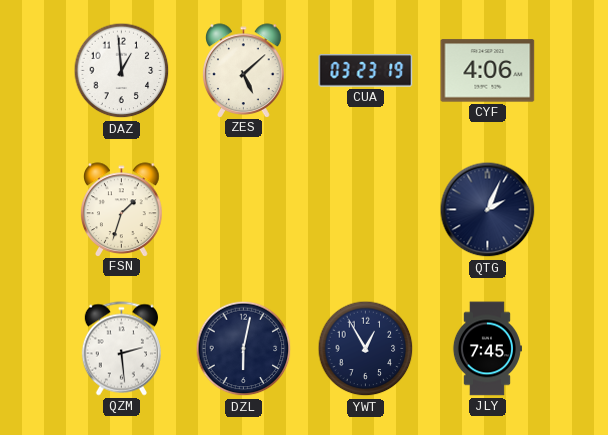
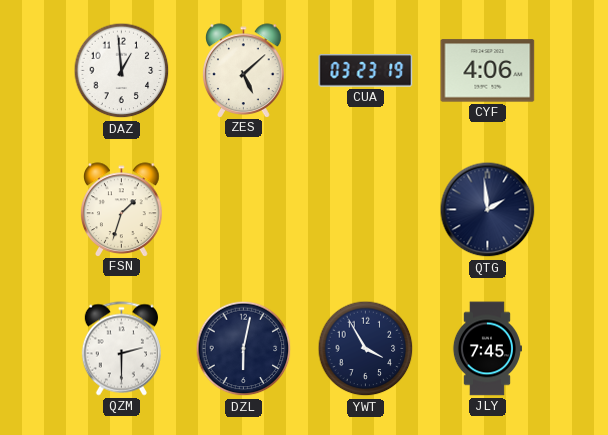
QTG: 2:04 -> 1:59 (488, 210)
QZM: 2:29 -> 2:30 (121, 349)
YWT: 12:55 -> 3:55 (366, 349)
